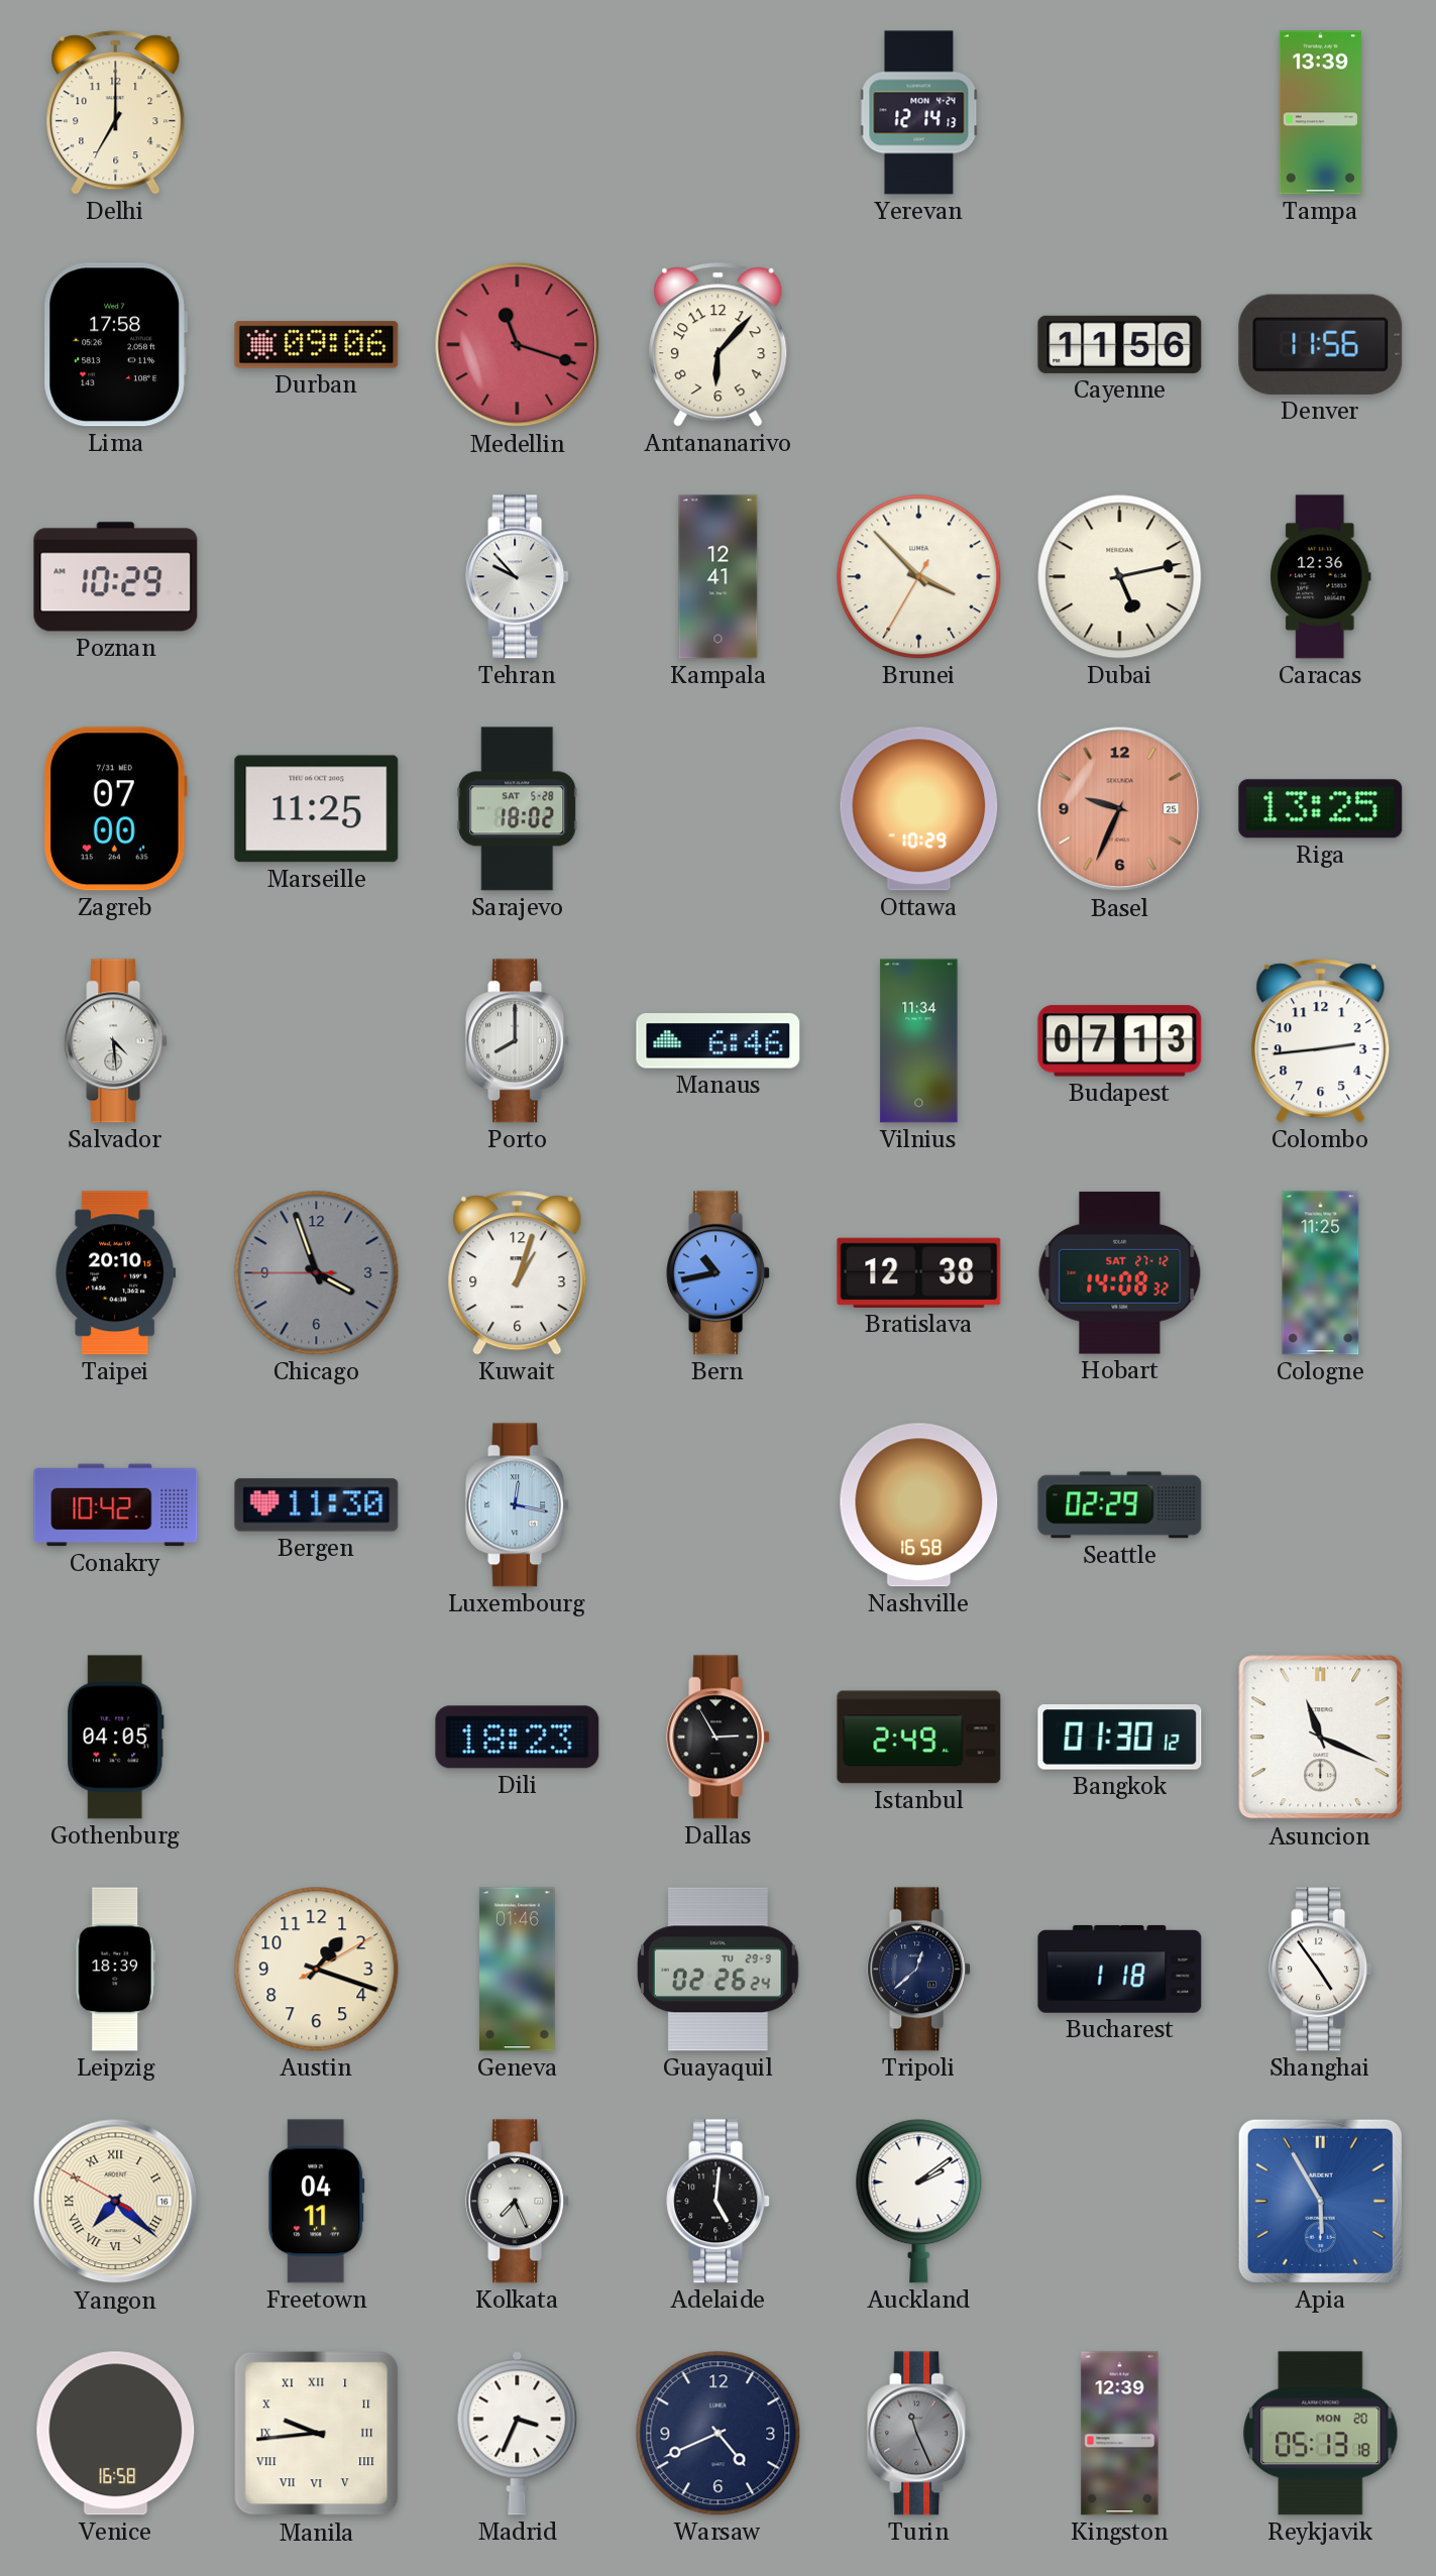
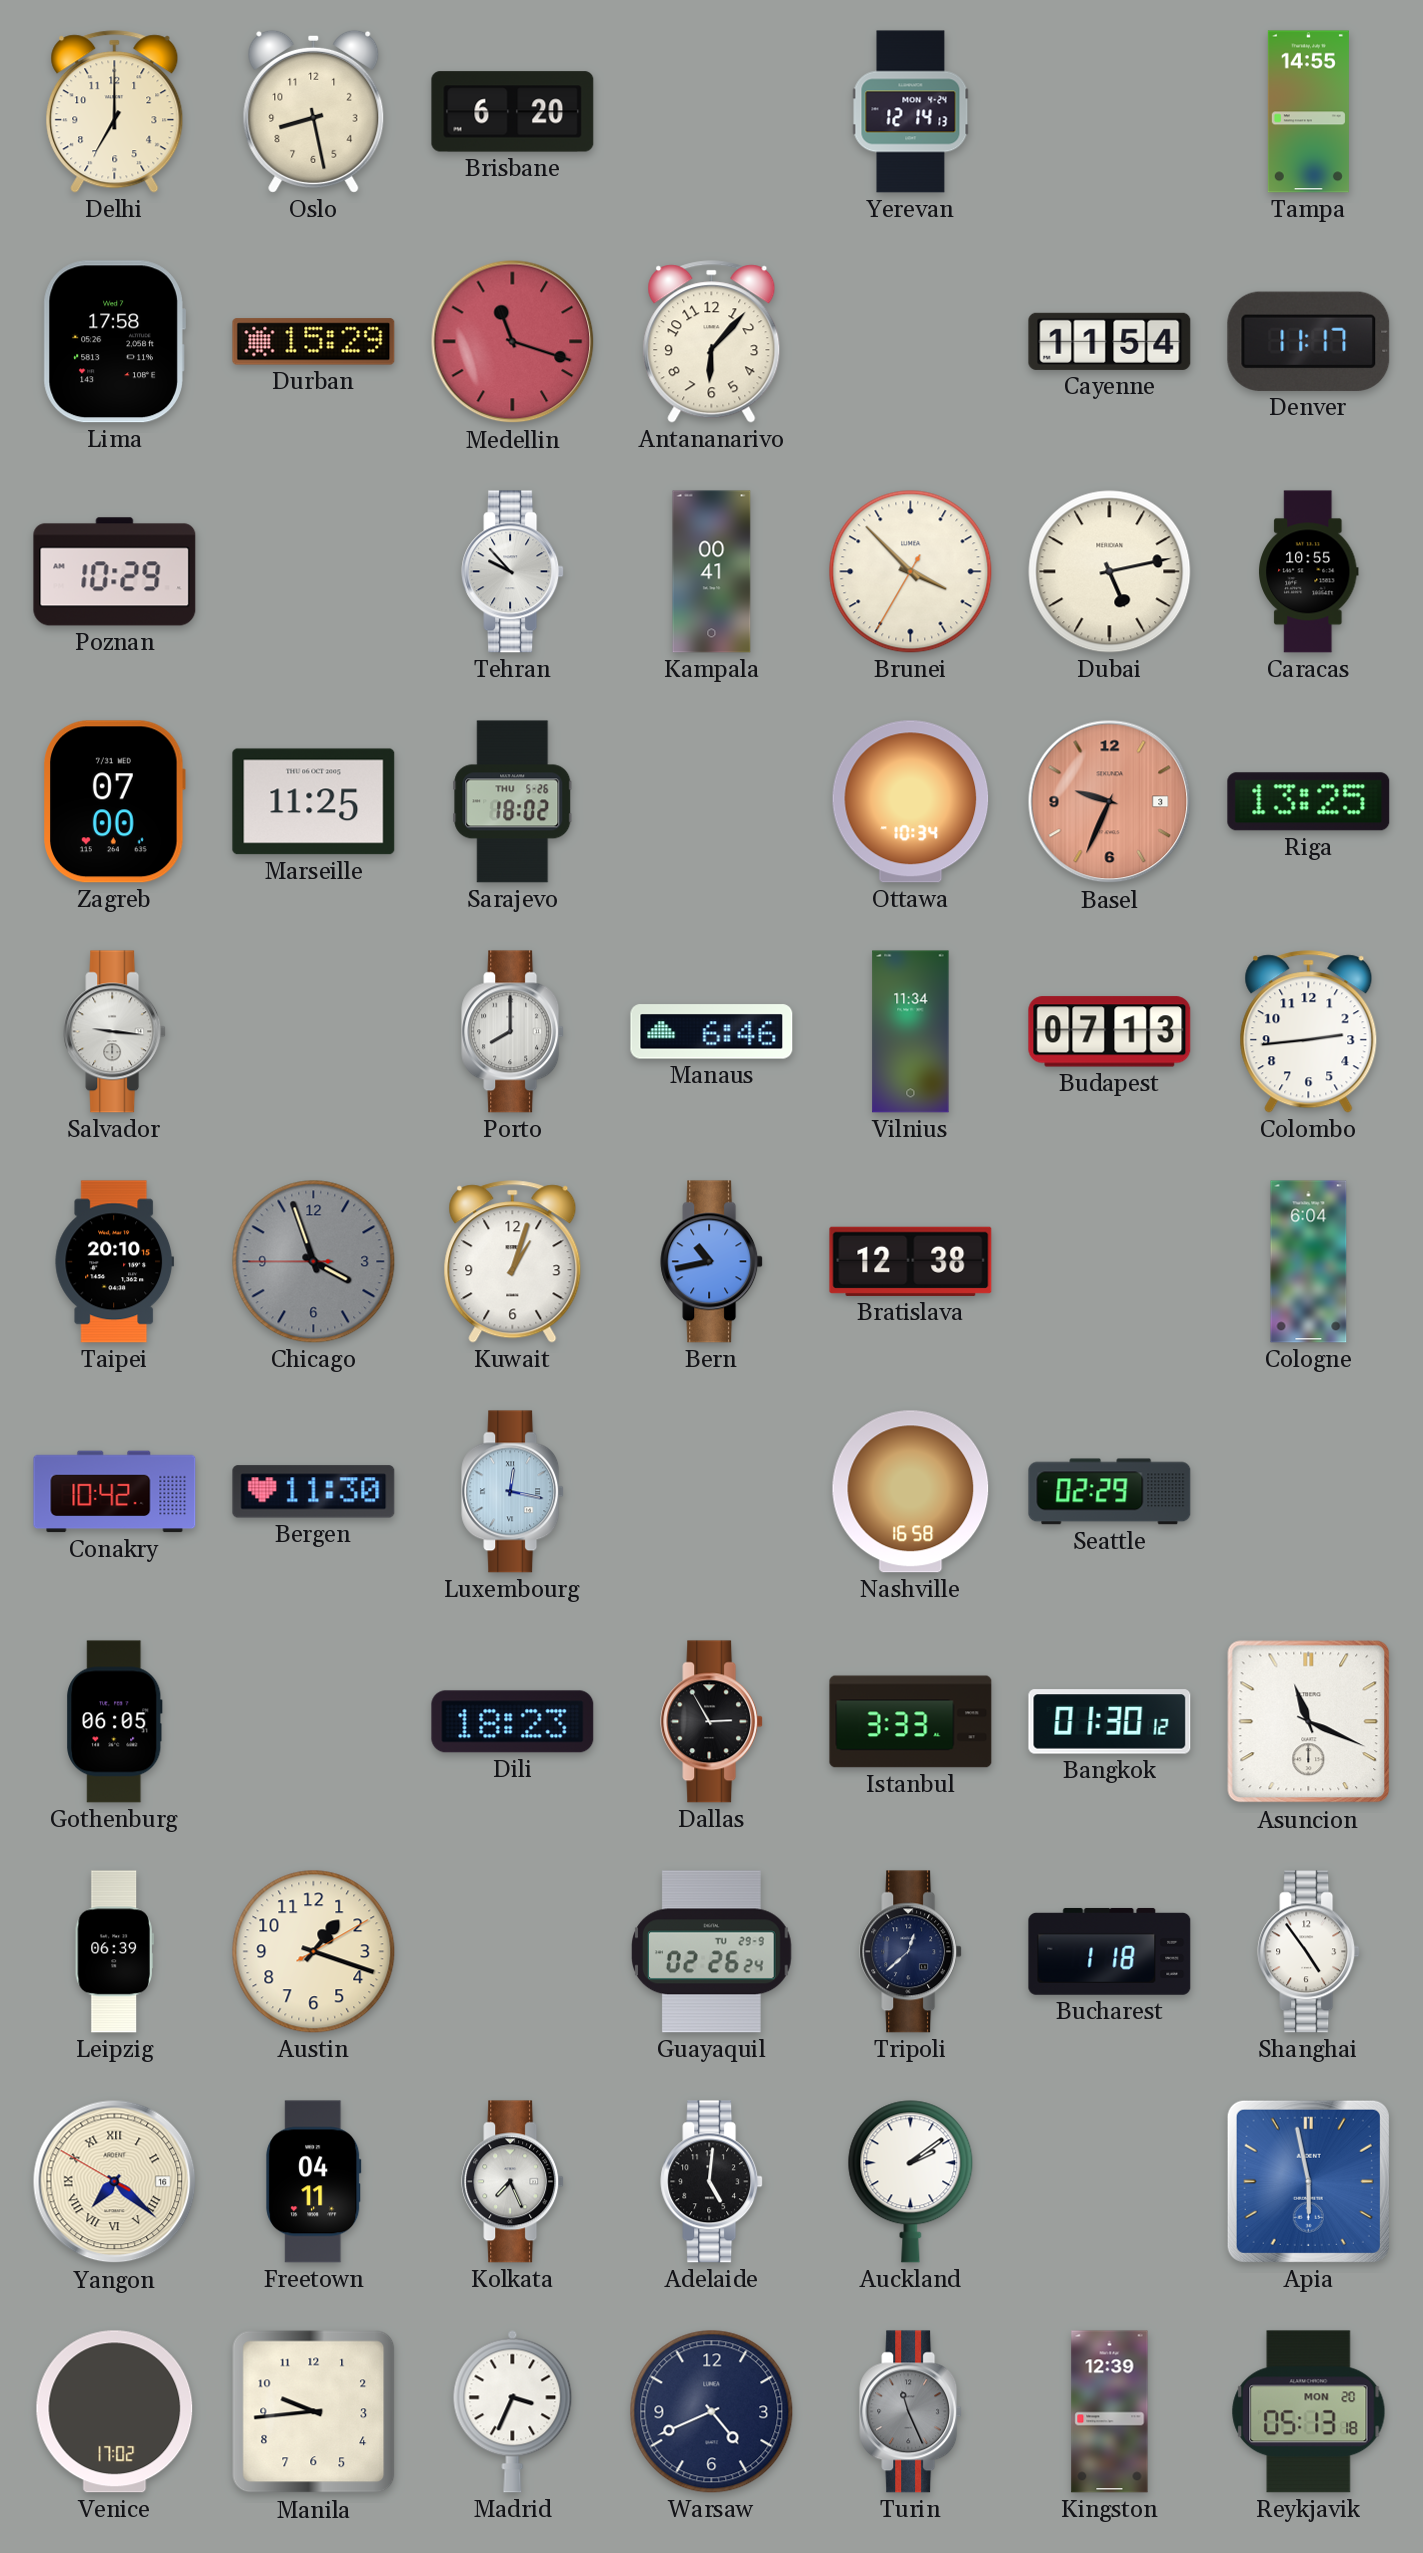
Oslo: none -> 8:28 (314, 111)
Brisbane: none -> 6:20 (513, 112)
Tampa: 13:39 -> 14:55 (1308, 112)
Durban: 09:06 -> 15:29 (314, 342)
Cayenne: 11:56 -> 11:54 (1110, 341)
Denver: 11:56 -> 11:17 (1309, 341)
Kampala: 12:41 -> 00:41 (712, 572)
Caracas: 12:36 -> 10:55 (1309, 572)
Sarajevo date: SAT 5-28 -> THU 5-26 (513, 802)
Ottawa: 10:29 -> 10:34 (911, 802)
Basel date: 25 -> 3 (1110, 802)
Salvador: 4:29 -> 9:16 (115, 1032)
Hobart: 14:08 -> none (1120, 1272)
Cologne: 11:25 -> 6:04 (1309, 1262)
Gothenburg: 04:05 -> 06:05 (115, 1722)
Istanbul: 2:49 -> 3:33 (911, 1722)
Leipzig: 18:39 -> 06:39 (114, 1952)
Geneva: 01:46 -> none (518, 1970)
Apia: 5:55 -> 5:58 (1308, 2181)
Venice: 16:58 -> 17:02 (115, 2412)
Manila numerals: Roman -> Arabic (314, 2412)
